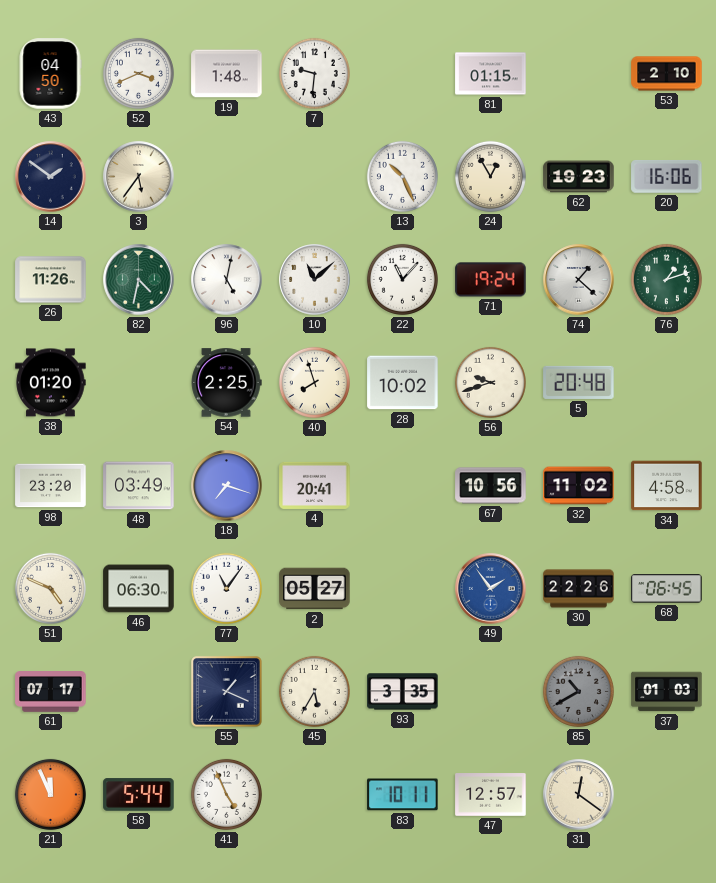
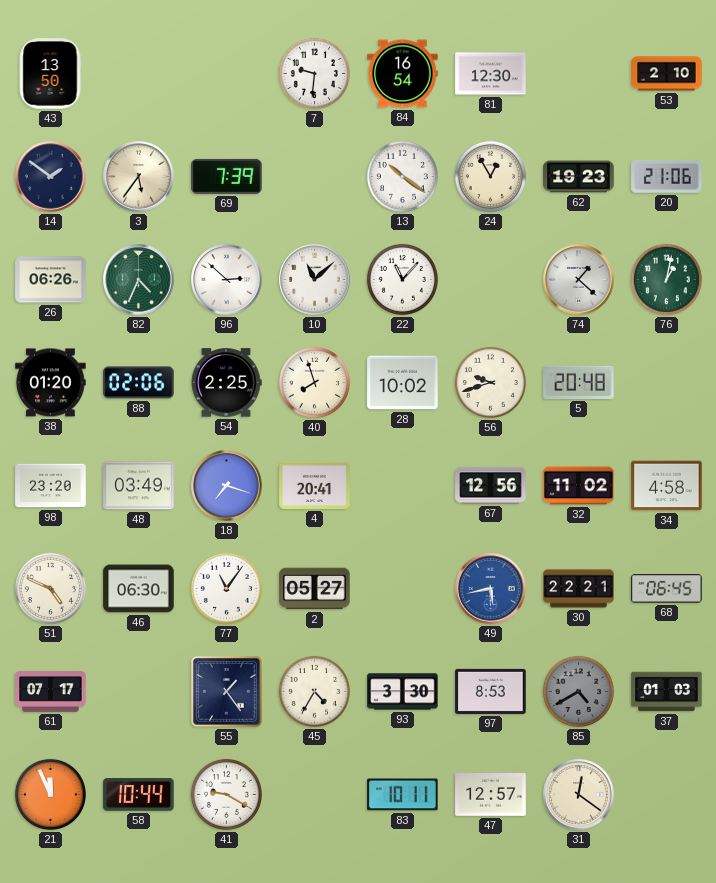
43: 04:50 -> 13:50 (50, 74)
52: 3:41 -> none (138, 73)
19: 1:48 -> none (227, 74)
84: none -> 16:54 (403, 74)
81: 01:15 -> 12:30 (491, 74)
69: none -> 7:39 (227, 176)
13: 10:26 -> 10:21 (402, 176)
20: 16:06 -> 21:06 (667, 177)
26: 11:26 -> 06:26 (51, 280)
82: 4:32 -> 4:34 (139, 280)
96: 5:02 -> 2:52 (227, 280)
71: 19:24 -> none (491, 280)
76: 1:12 -> 1:02 (666, 279)
88: none -> 02:06 (139, 383)
67: 10:56 -> 12:56 (491, 486)
49: 1:54 -> 5:43 (491, 589)
30: 22:26 -> 22:21 (579, 589)
55: 1:19 -> 1:24 (227, 692)
45: 5:35 -> 4:35 (314, 691)
93: 3:35 -> 3:30 (403, 692)
97: none -> 8:53 (491, 691)
85: 10:40 -> 4:40 (578, 691)
58: 5:44 -> 10:44 (139, 795)
41: 4:56 -> 9:20 (226, 794)
